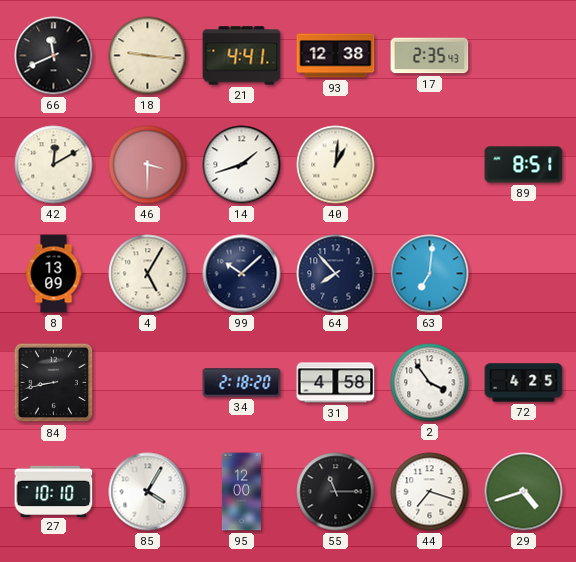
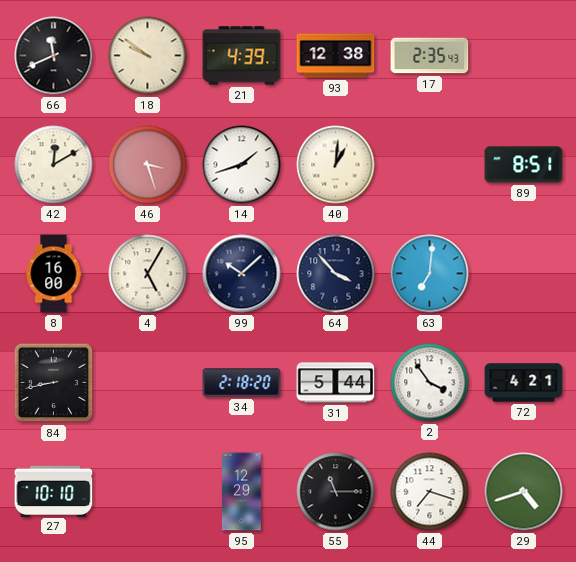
18: 9:16 -> 9:51 (148, 56)
21: 4:41 -> 4:39 (242, 56)
46: 3:30 -> 3:27 (148, 165)
8: 13:09 -> 16:00 (54, 274)
64: 7:53 -> 3:53 (336, 274)
31: 4:58 -> 5:44 (336, 383)
72: 4:25 -> 4:21 (524, 383)
85: 4:05 -> none (148, 492)
95: 12:00 -> 12:29 (241, 492)
